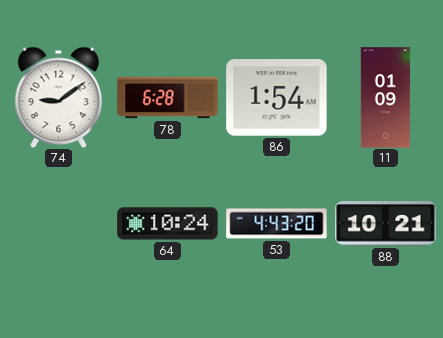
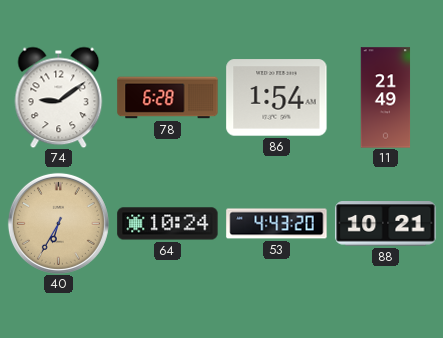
11: 01:09 -> 21:49 (386, 98)
40: none -> 6:35 (58, 223)
